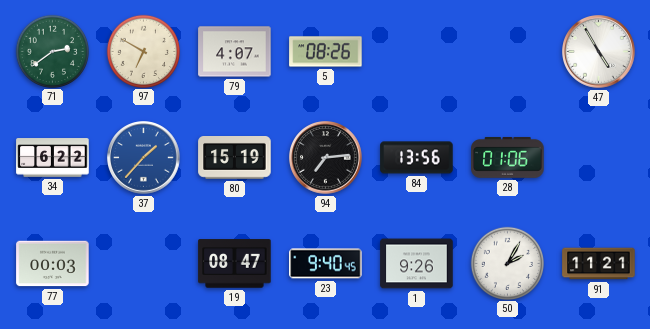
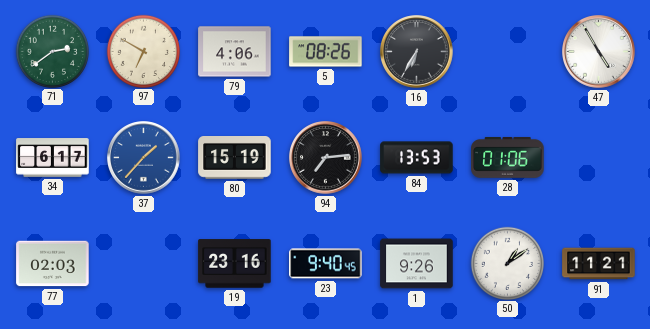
79: 4:07 -> 4:06 (235, 52)
16: none -> 6:35 (417, 52)
34: 6:22 -> 6:17 (53, 158)
84: 13:56 -> 13:53 (417, 158)
77: 00:03 -> 02:03 (53, 264)
19: 08:47 -> 23:16 (235, 264)
50: 2:05 -> 1:09 (507, 263)
